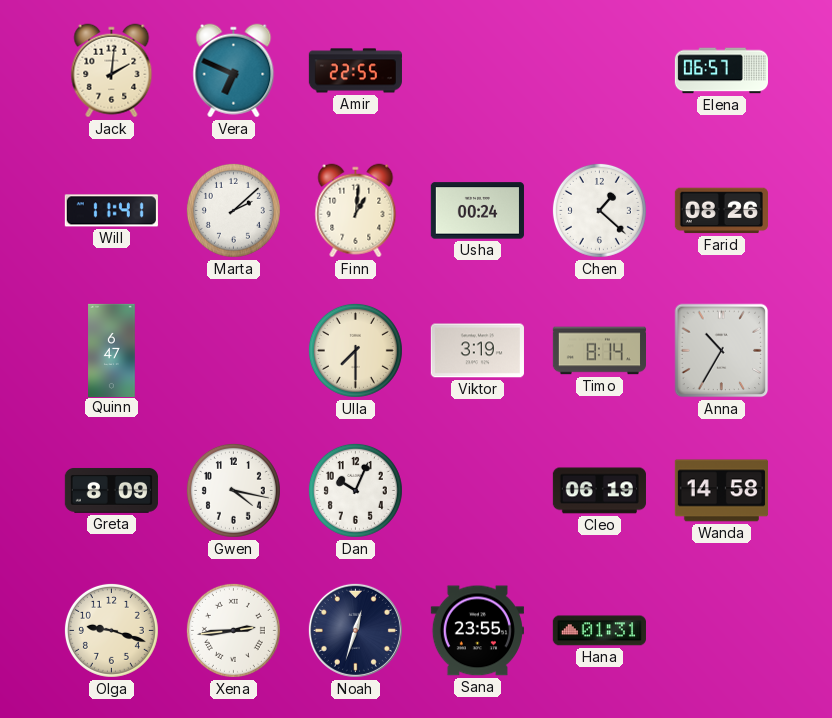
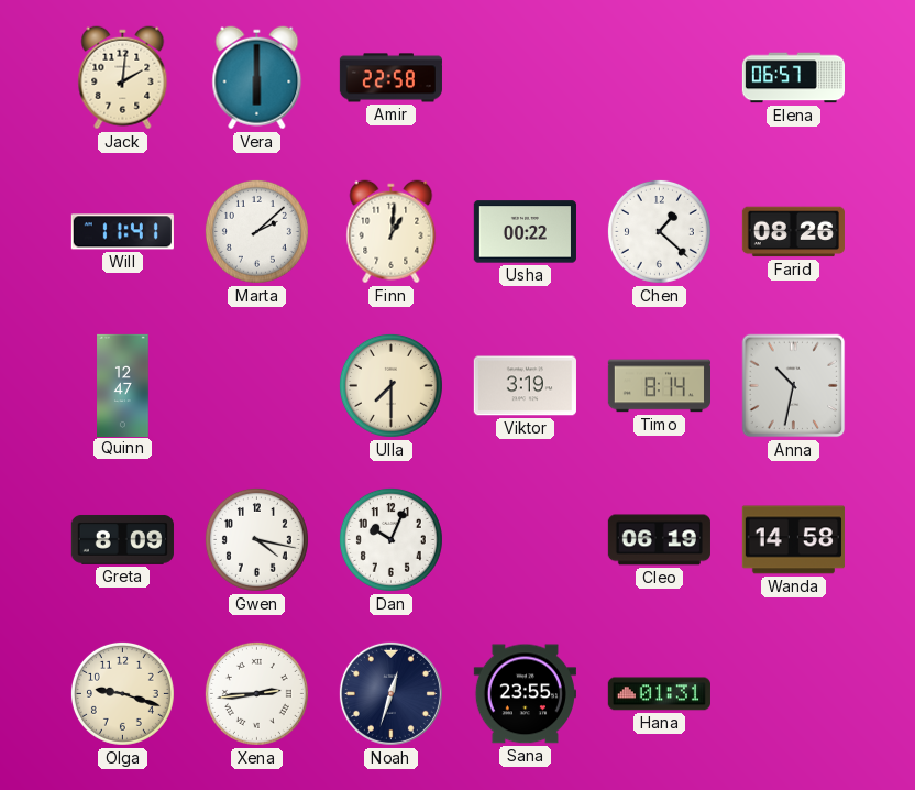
Vera: 6:49 -> 6:00 (257, 78)
Amir: 22:55 -> 22:58 (390, 78)
Usha: 00:24 -> 00:22 (525, 232)
Quinn: 6:47 -> 12:47 (123, 385)
Anna: 10:35 -> 10:32 (794, 386)
